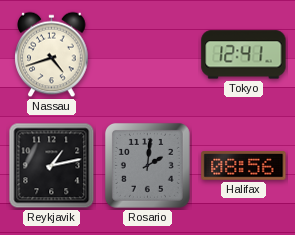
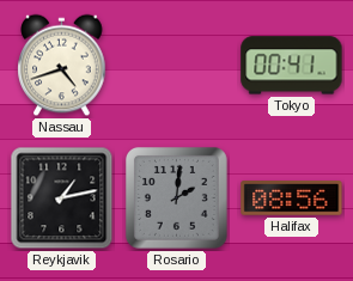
Tokyo: 12:41 -> 00:41 (292, 66)
